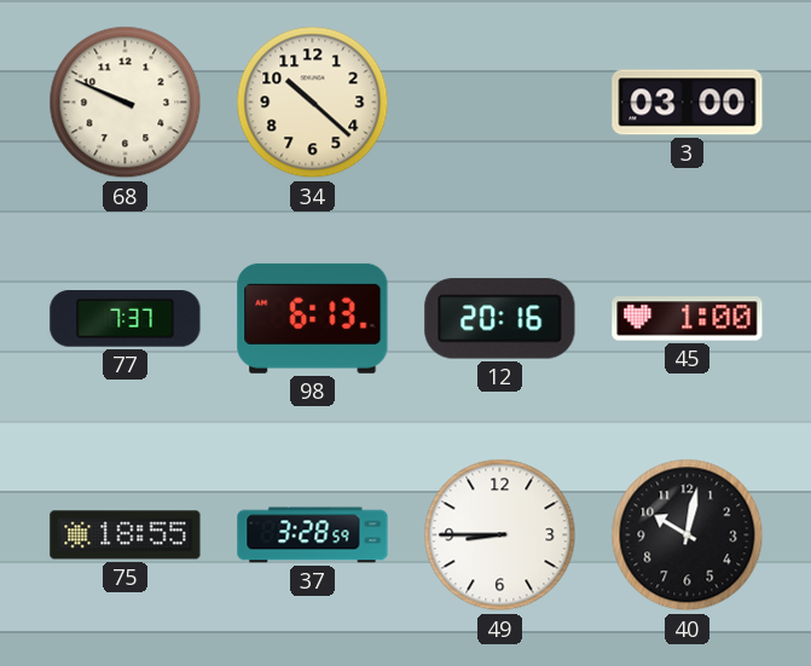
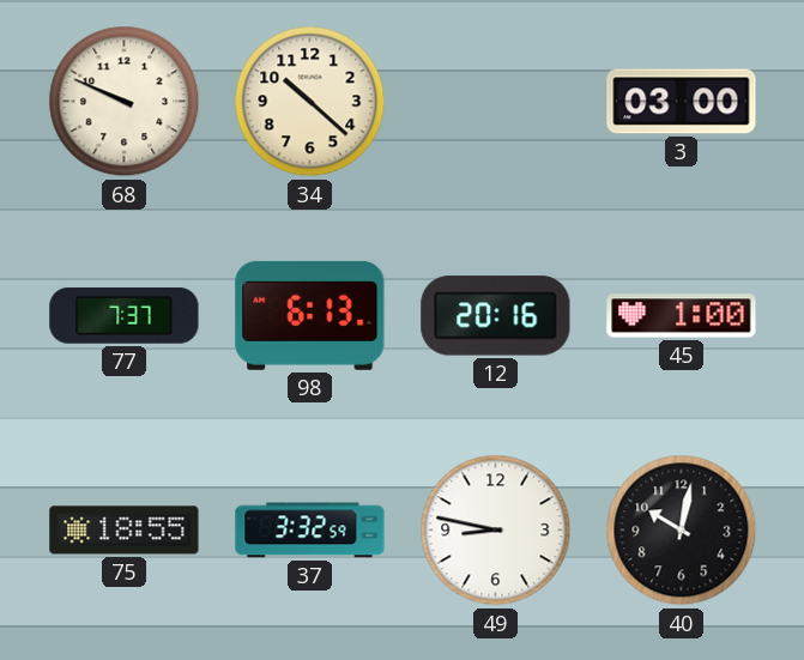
37: 3:28 -> 3:32 (310, 531)
49: 8:45 -> 8:47 (496, 531)
